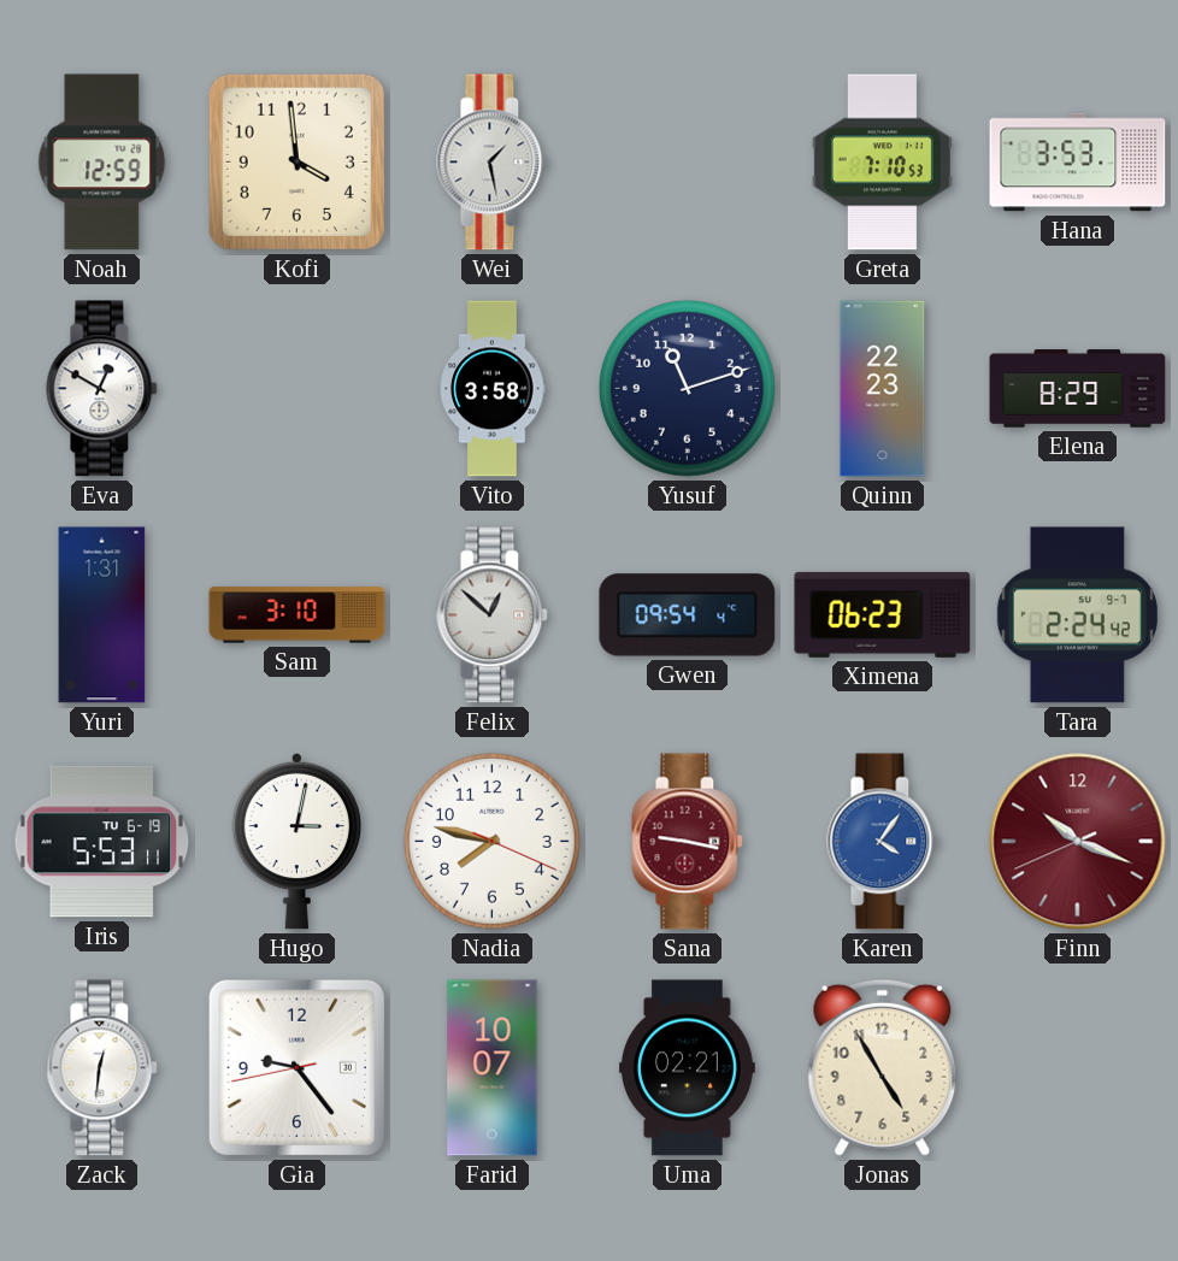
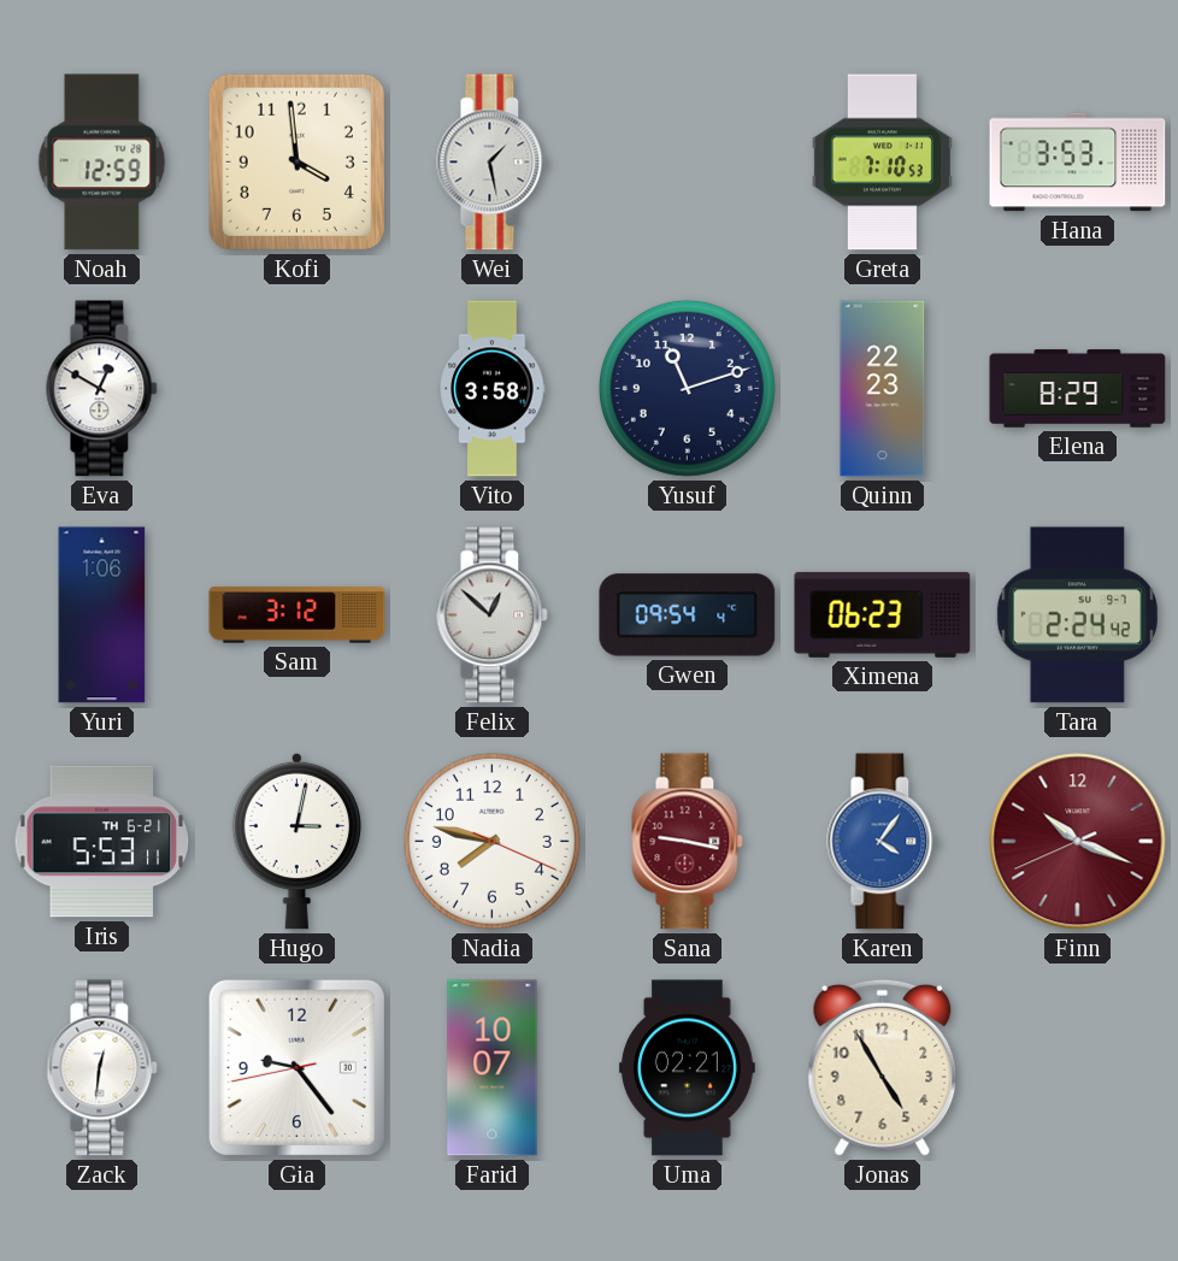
Yuri: 1:31 -> 1:06 (102, 615)
Sam: 3:10 -> 3:12 (298, 615)
Iris date: TU 6-19 -> TH 6-21 (102, 842)
